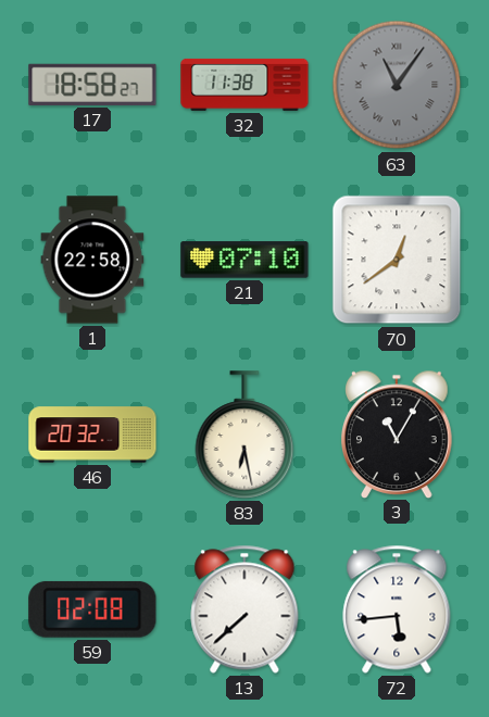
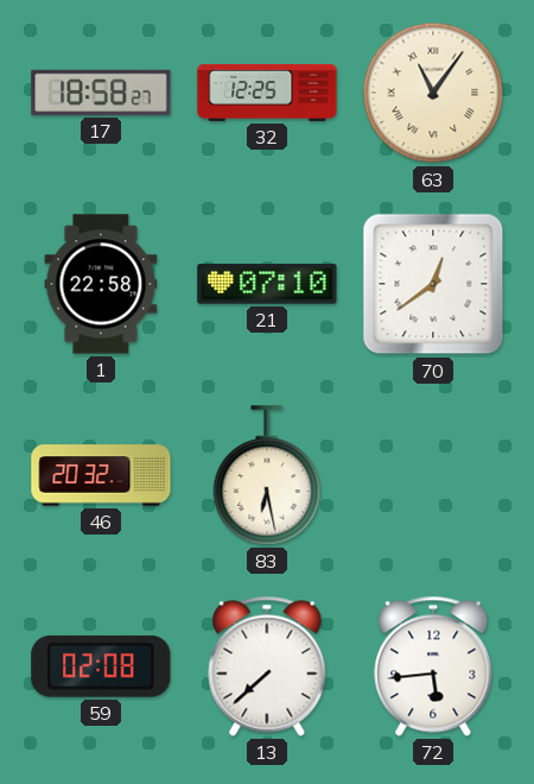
32: 11:38 -> 12:25 (267, 93)
63 dial: grey -> cream (433, 93)
3: 11:05 -> none (398, 433)
